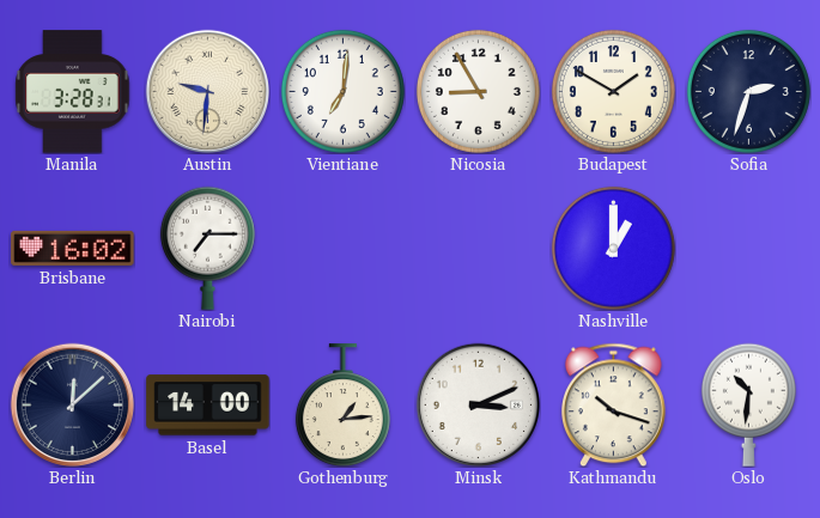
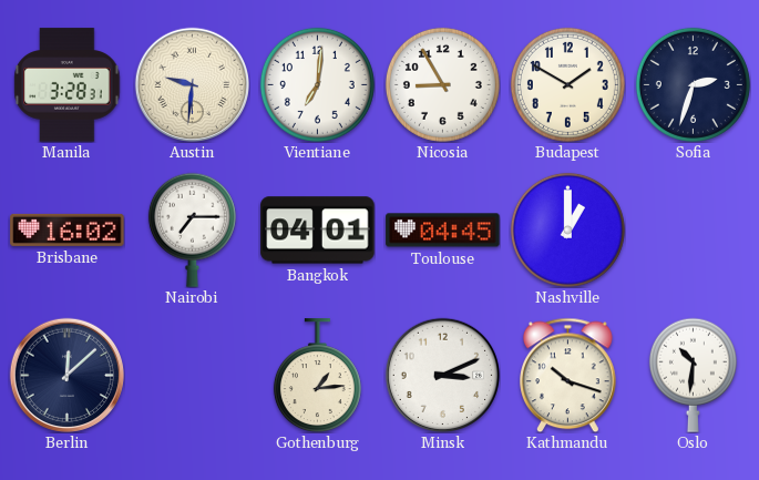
Bangkok: none -> 04:01 (318, 231)
Toulouse: none -> 04:45 (443, 231)
Basel: 14:00 -> none (208, 406)
